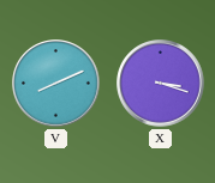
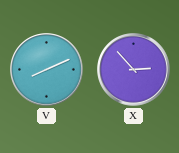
X: 3:18 -> 2:53 (134, 70)
